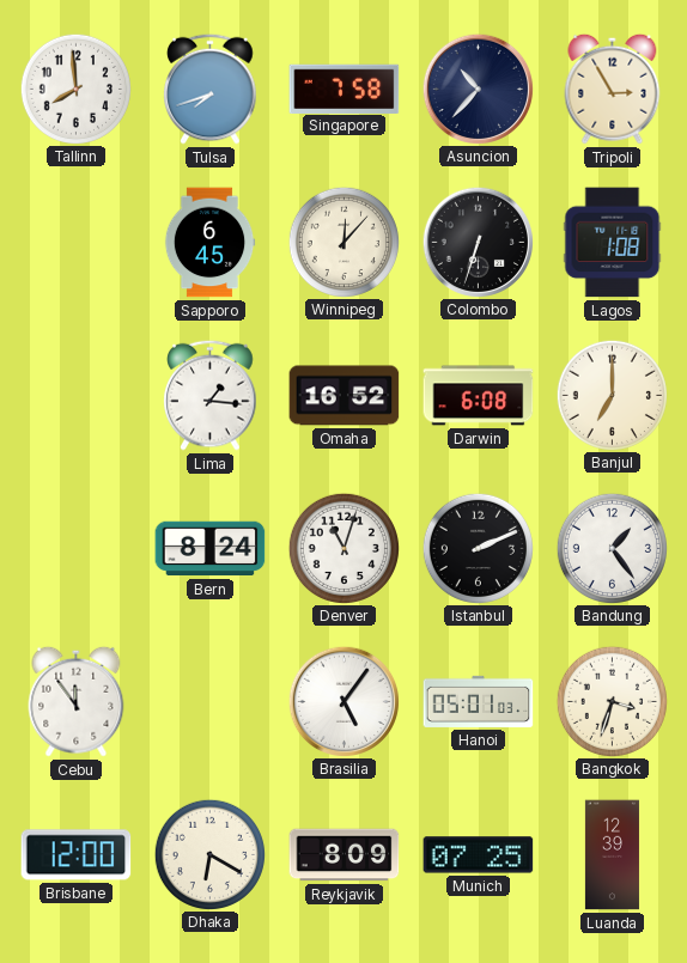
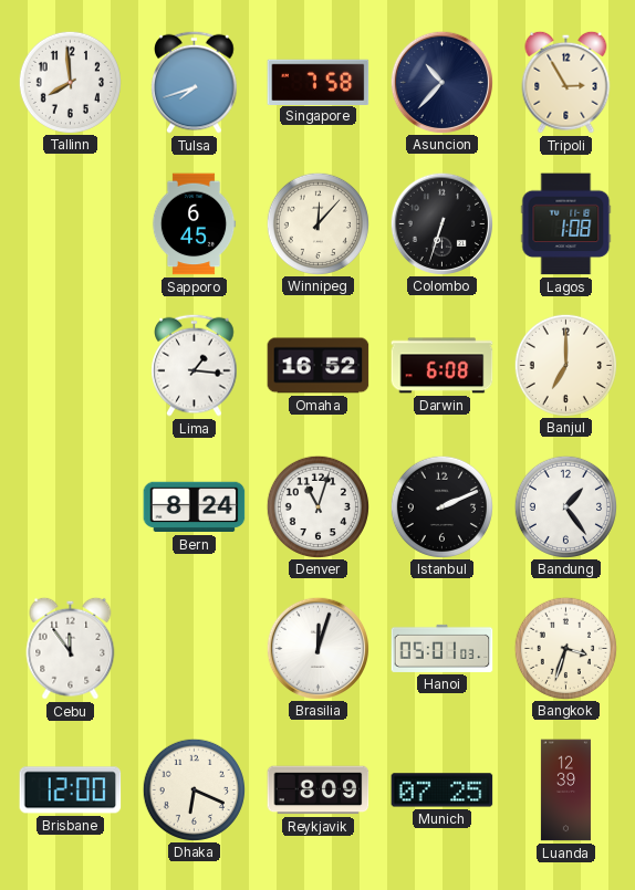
Brasilia: 5:06 -> 12:03 (317, 648)
Dhaka: 6:20 -> 6:19 (194, 789)
